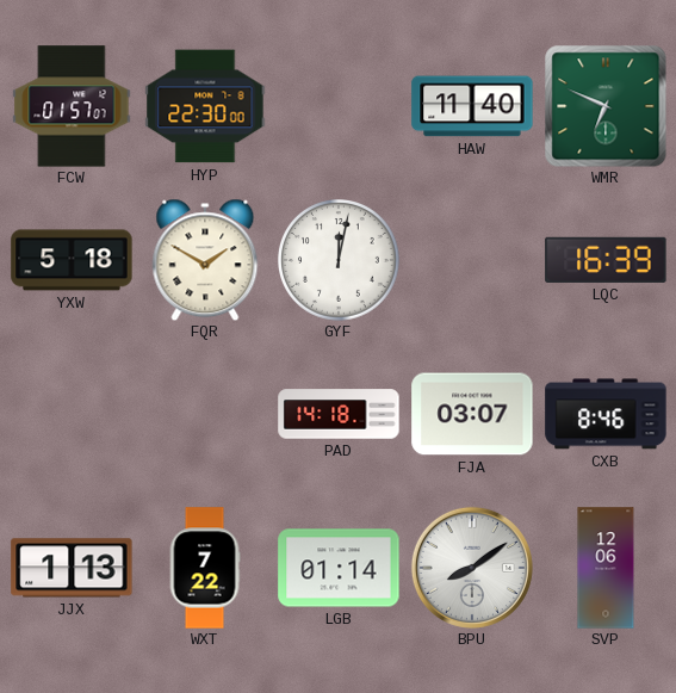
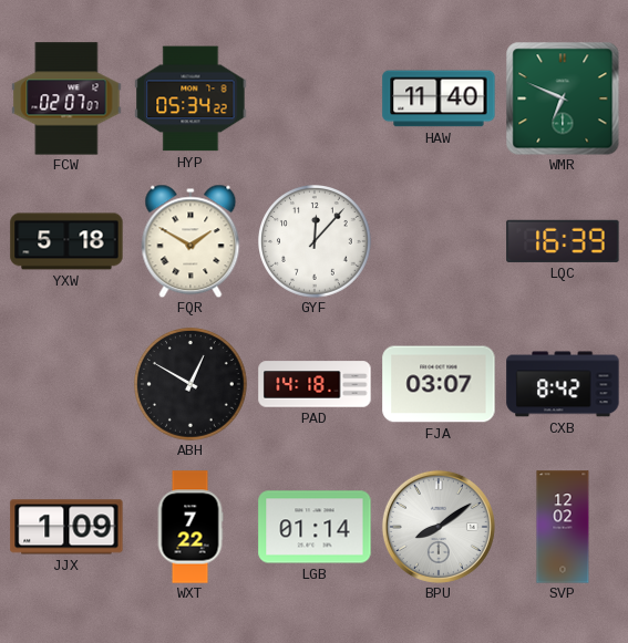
FCW: 01:57 -> 02:07 (66, 98)
HYP: 22:30 -> 05:34 (191, 98)
GYF: 12:02 -> 12:07 (316, 242)
ABH: none -> 12:50 (192, 385)
CXB: 8:46 -> 8:42 (563, 384)
JJX: 1:13 -> 1:09 (66, 527)
SVP: 12:06 -> 12:02 (563, 527)
